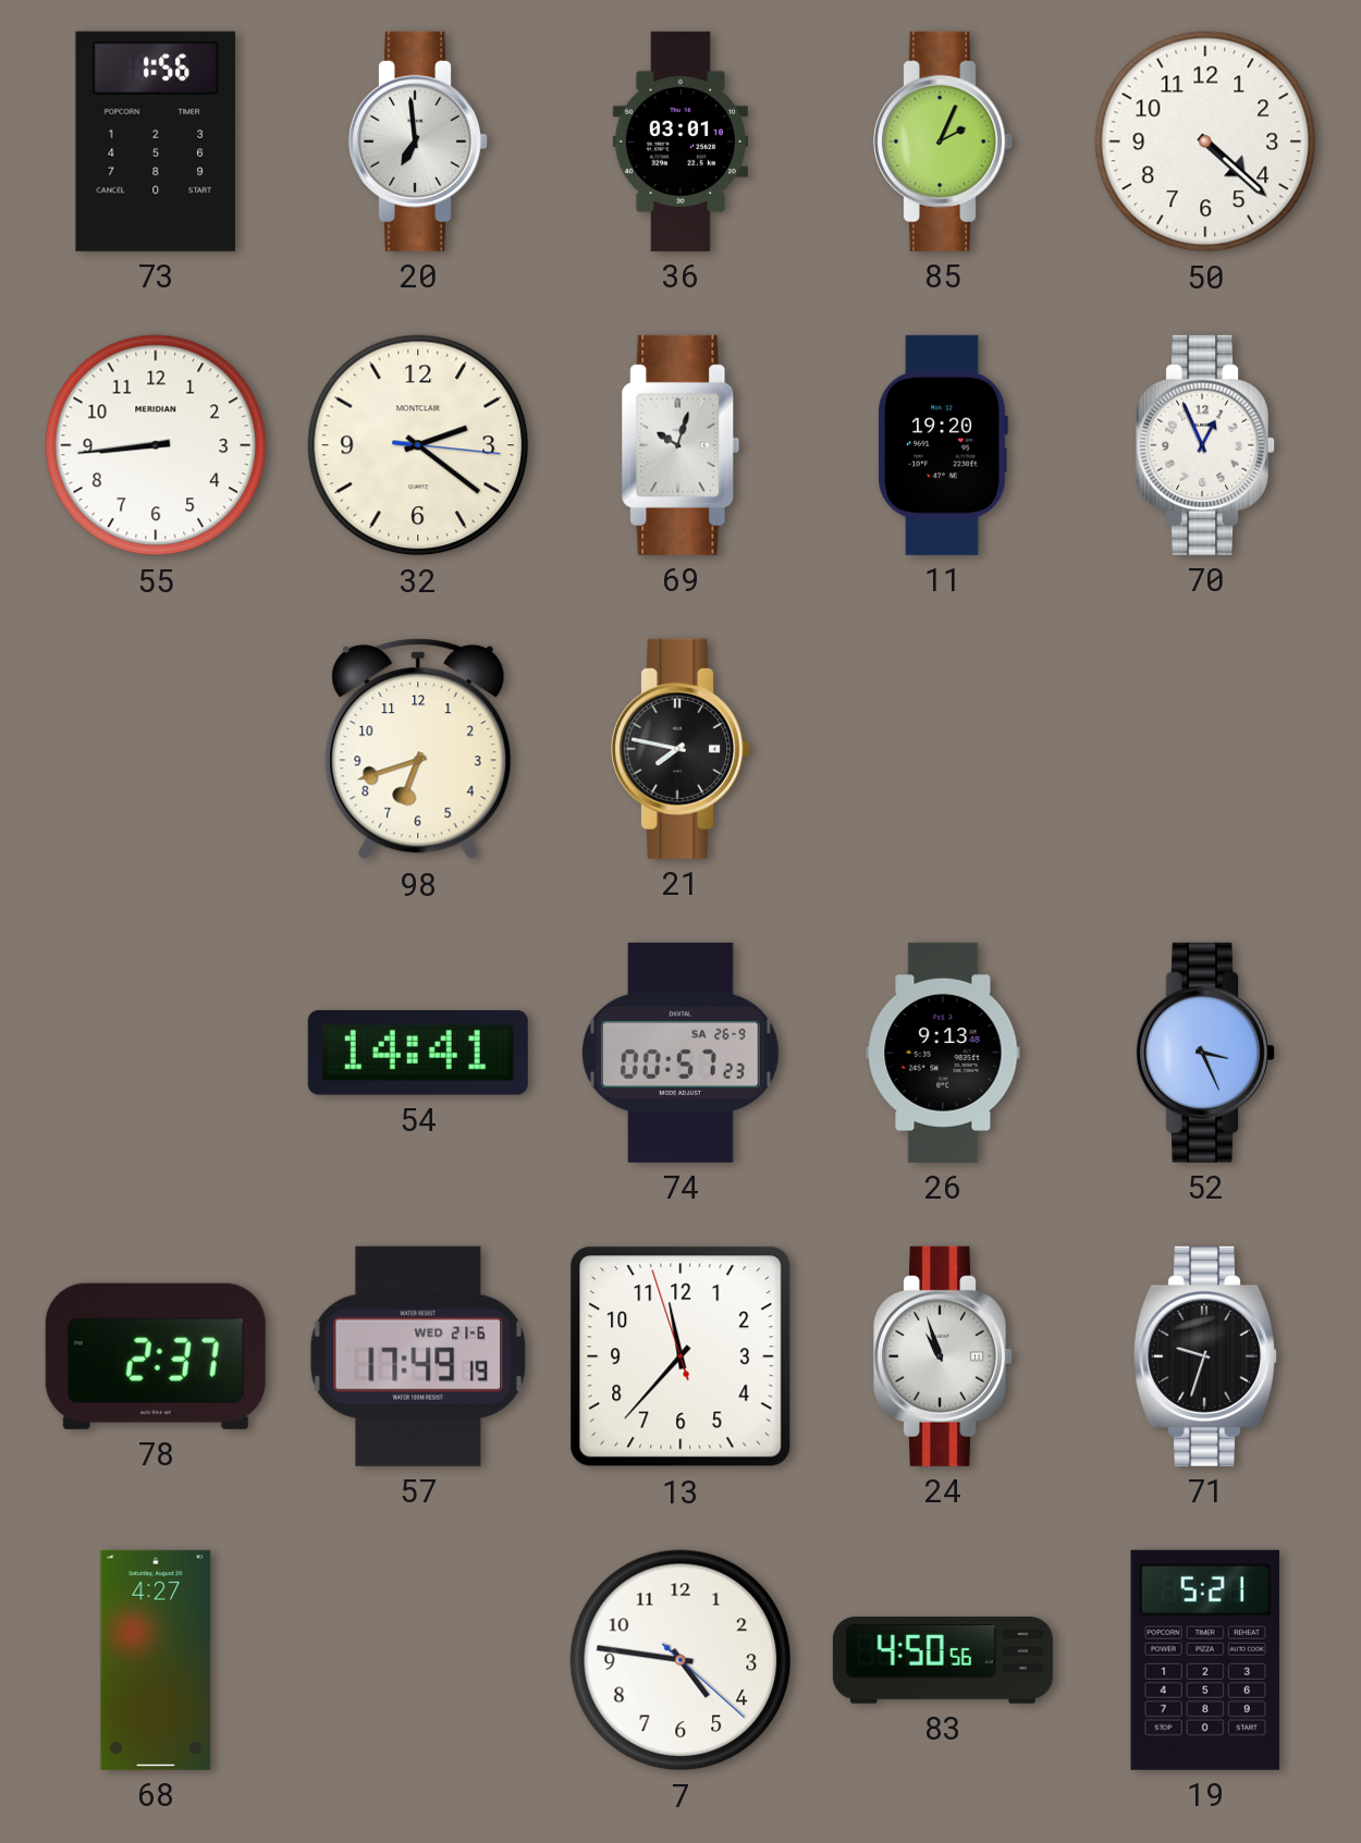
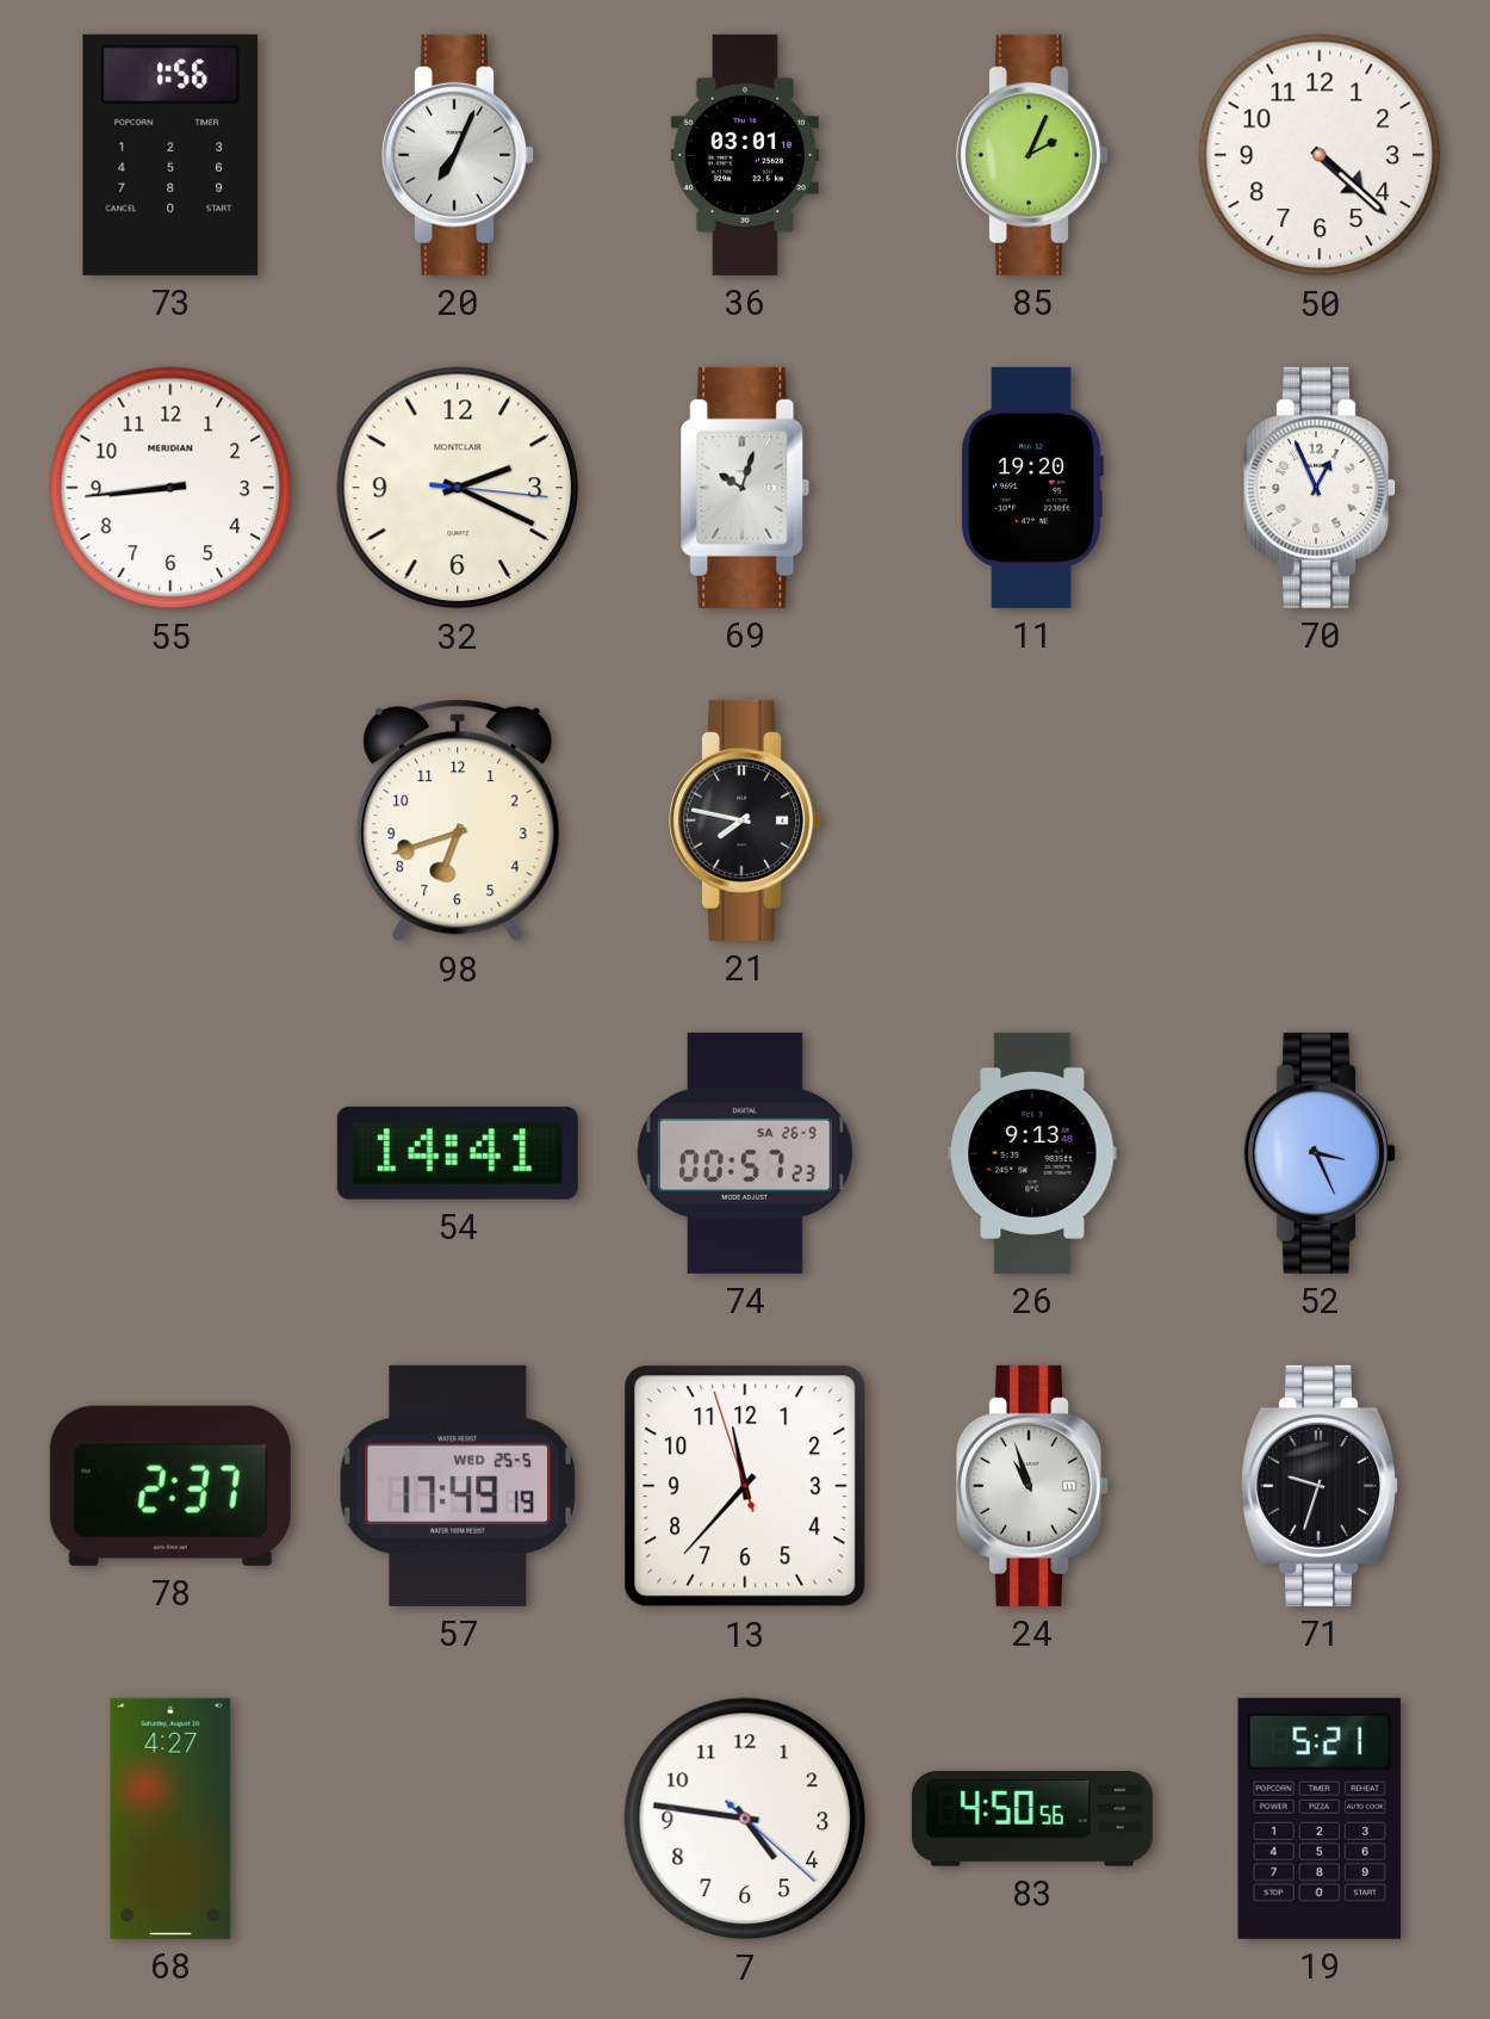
20: 6:59 -> 7:04 (459, 155)
32: 2:21 -> 2:19 (458, 488)
57 date: WED 21-6 -> WED 25-5 (457, 1486)
